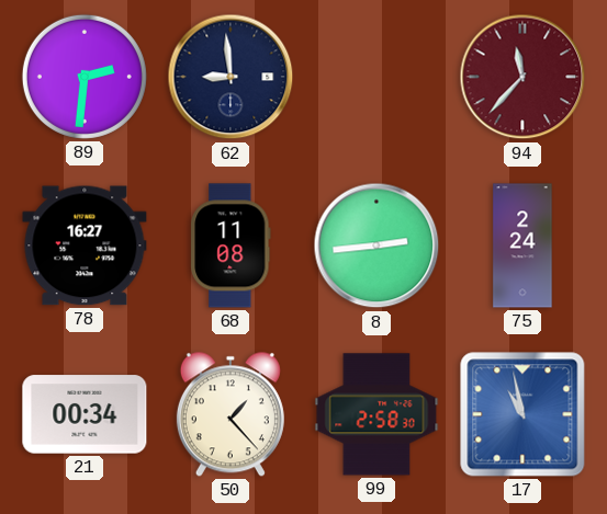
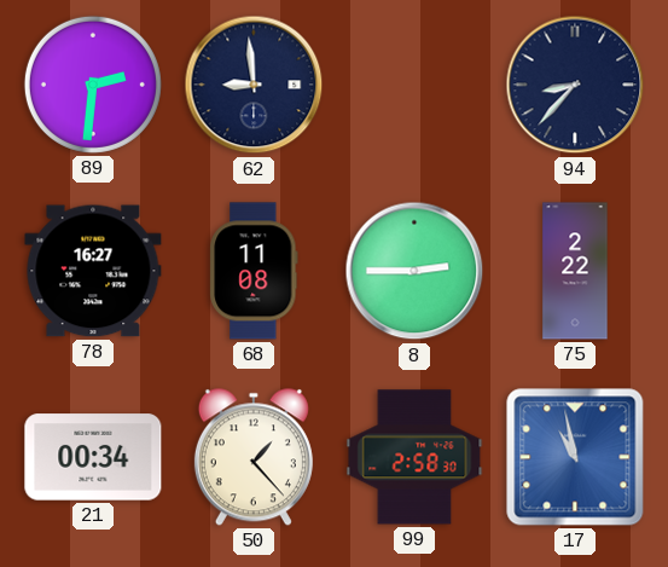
94: 11:37 -> 8:37 (575, 85)
94 dial: burgundy -> navy (575, 85)
8: 2:44 -> 2:45 (414, 271)
75: 2:24 -> 2:22 (575, 271)
